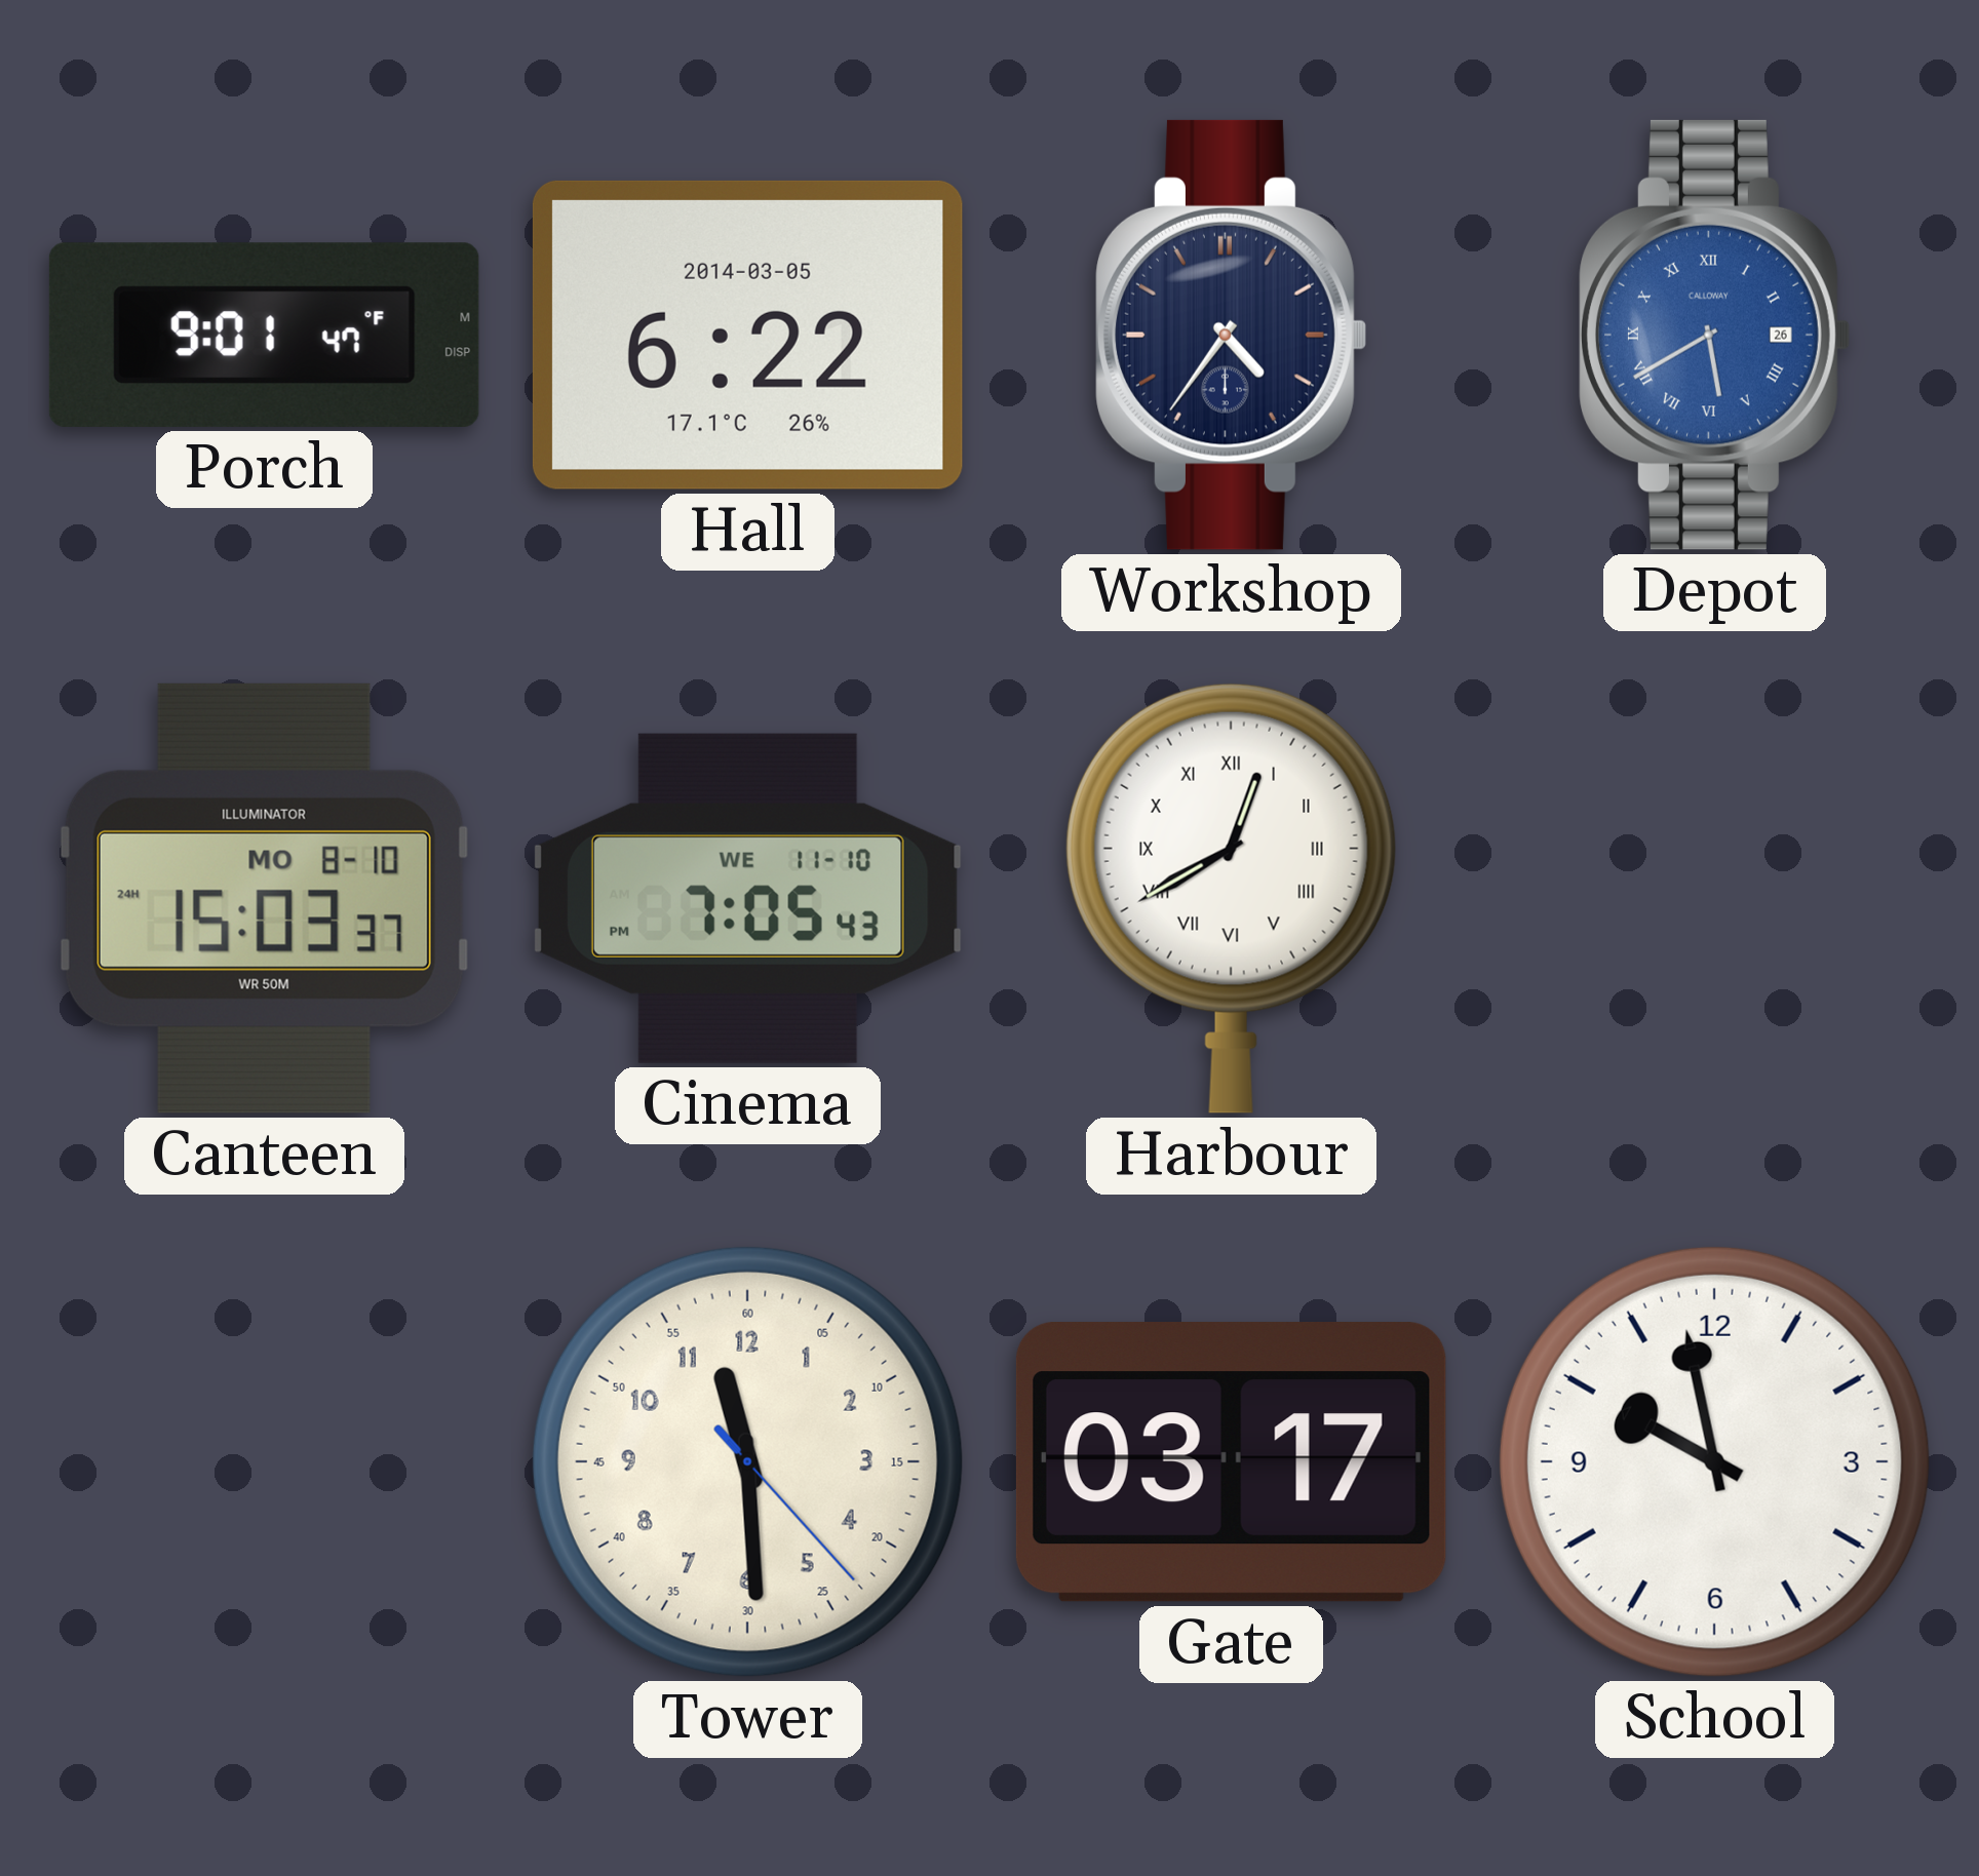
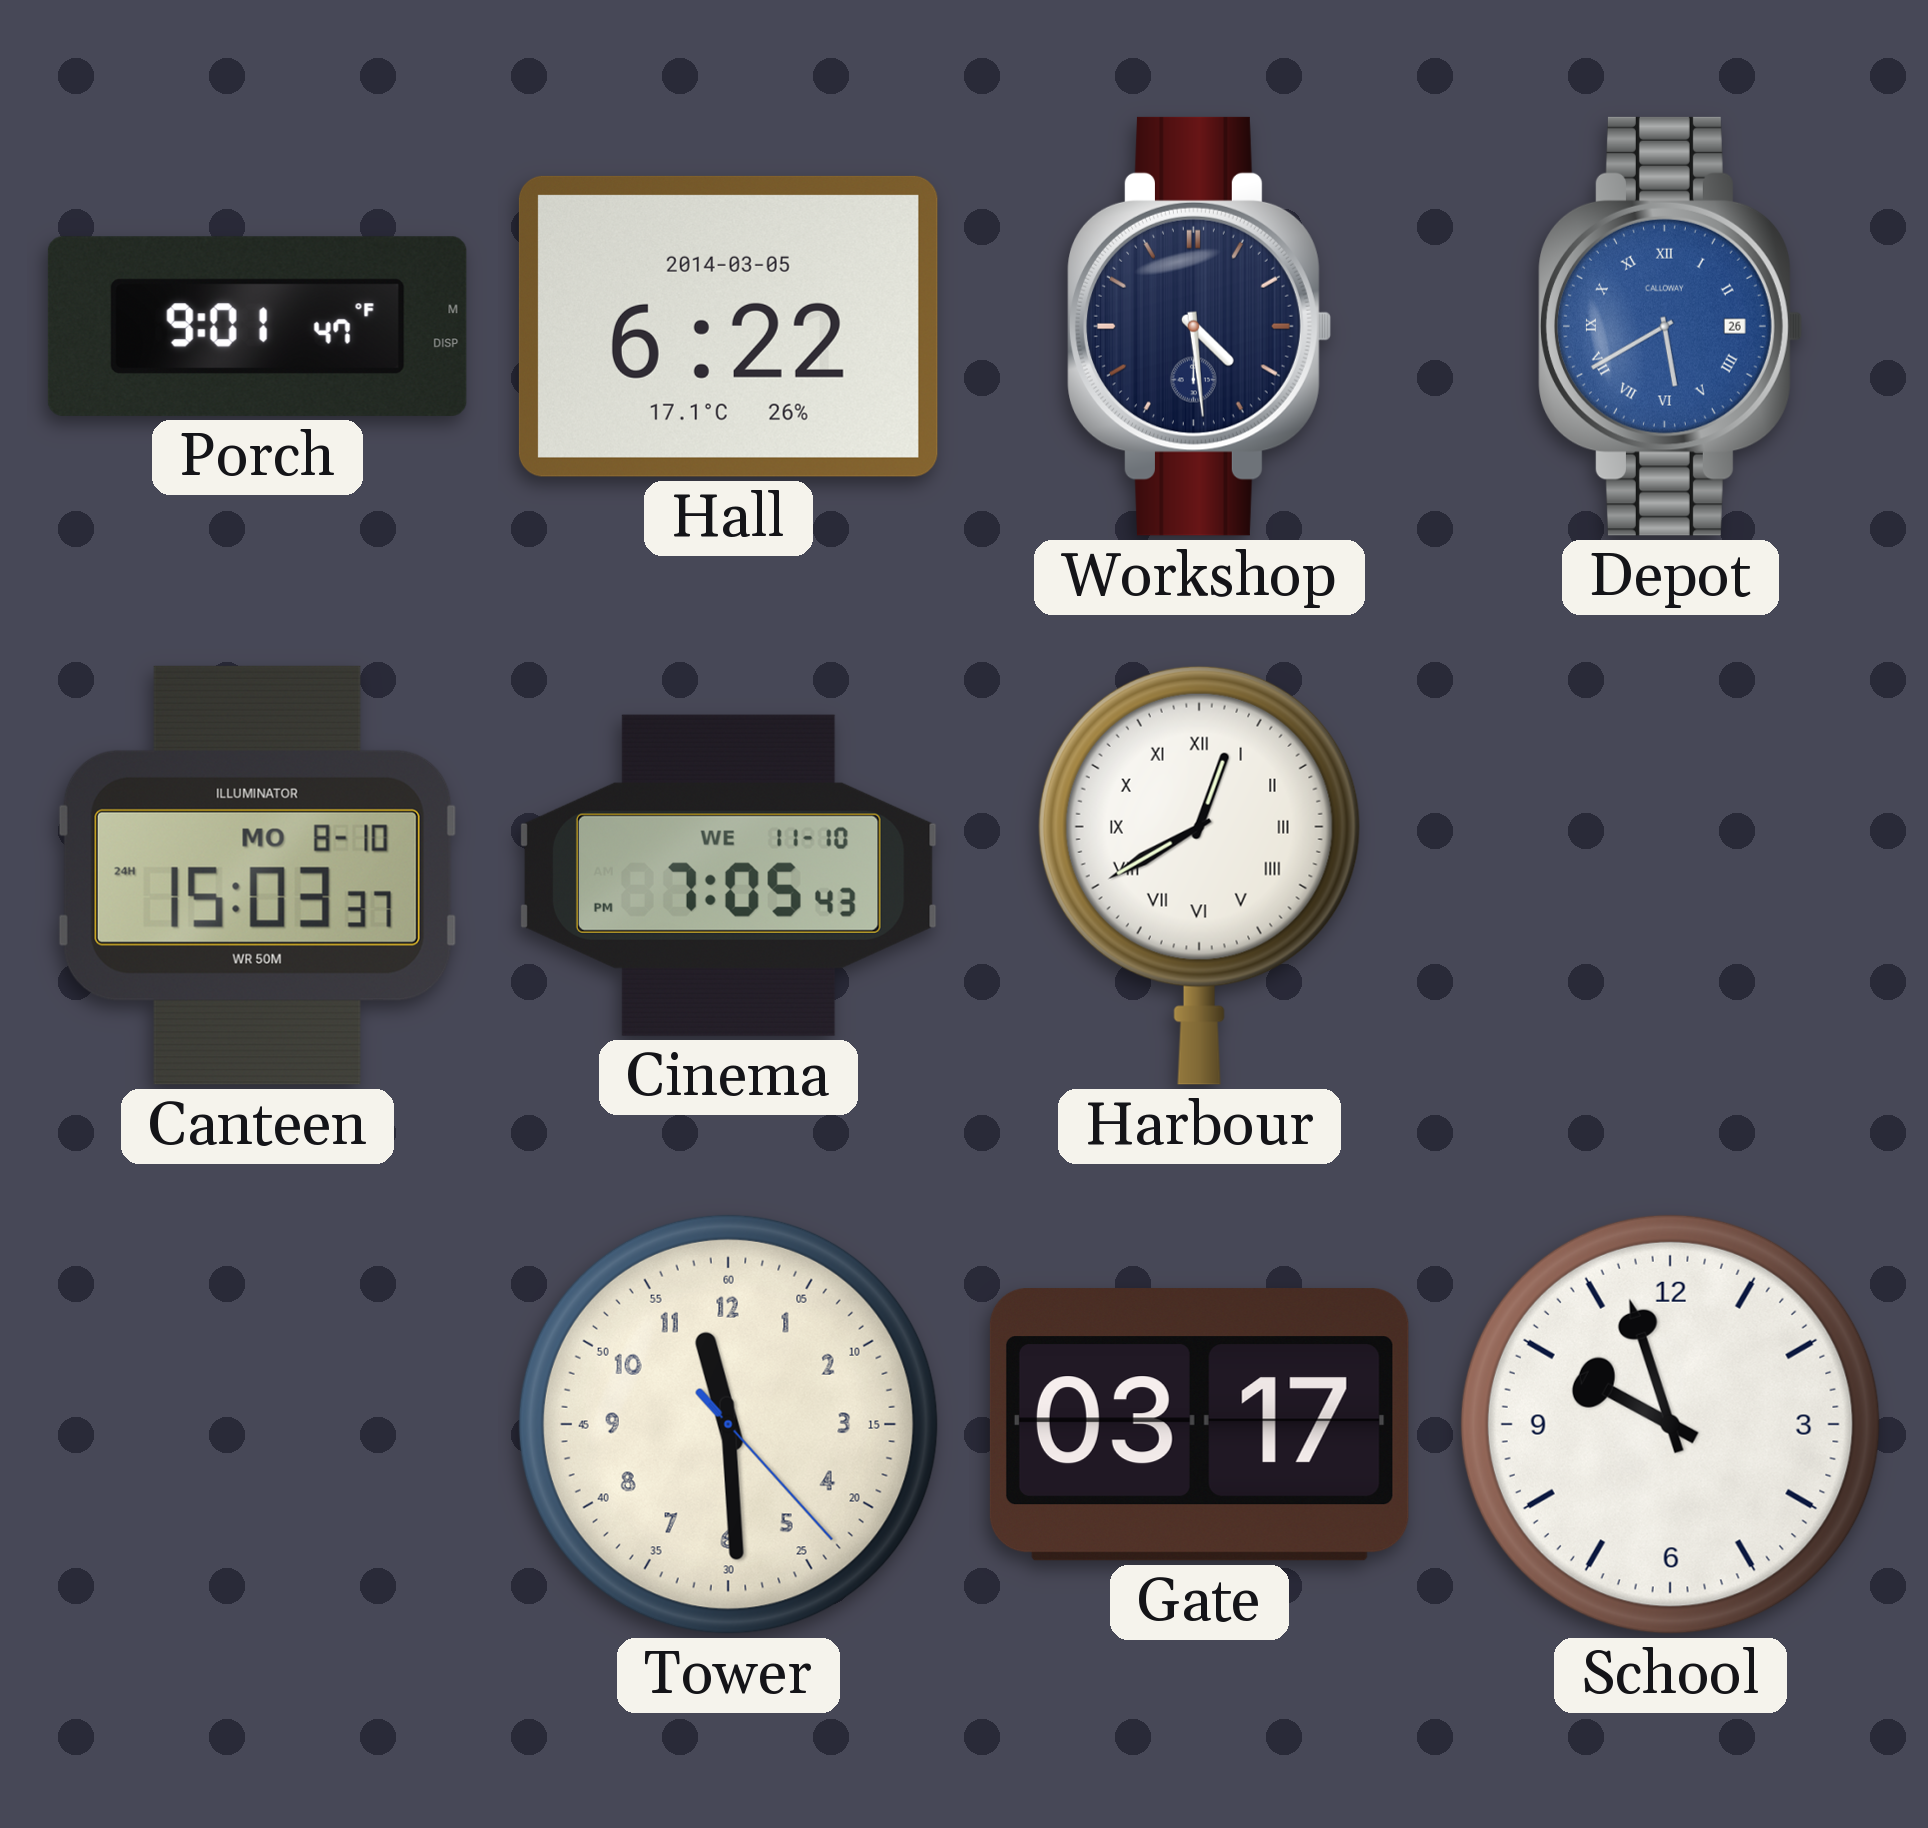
Workshop: 4:36 -> 4:29 (1199, 326)
School: 9:58 -> 9:57 (1670, 1424)
